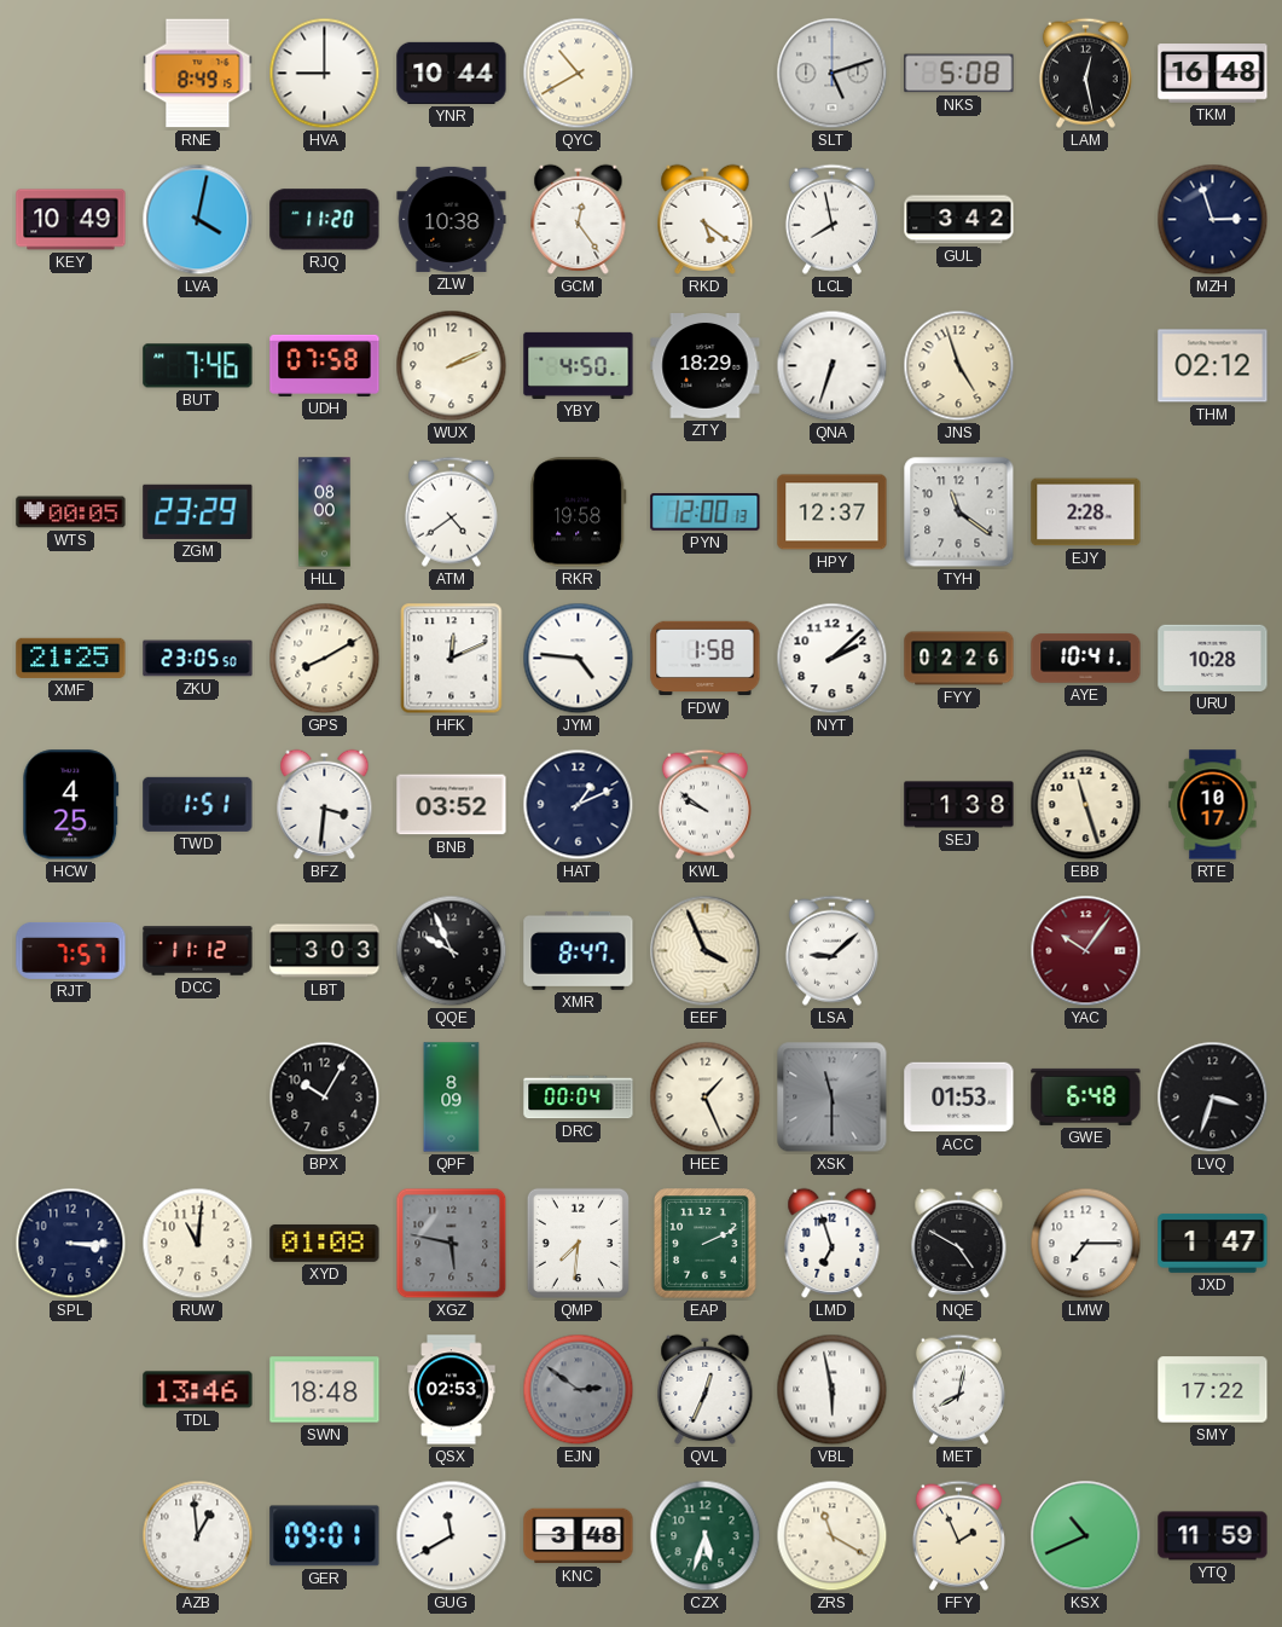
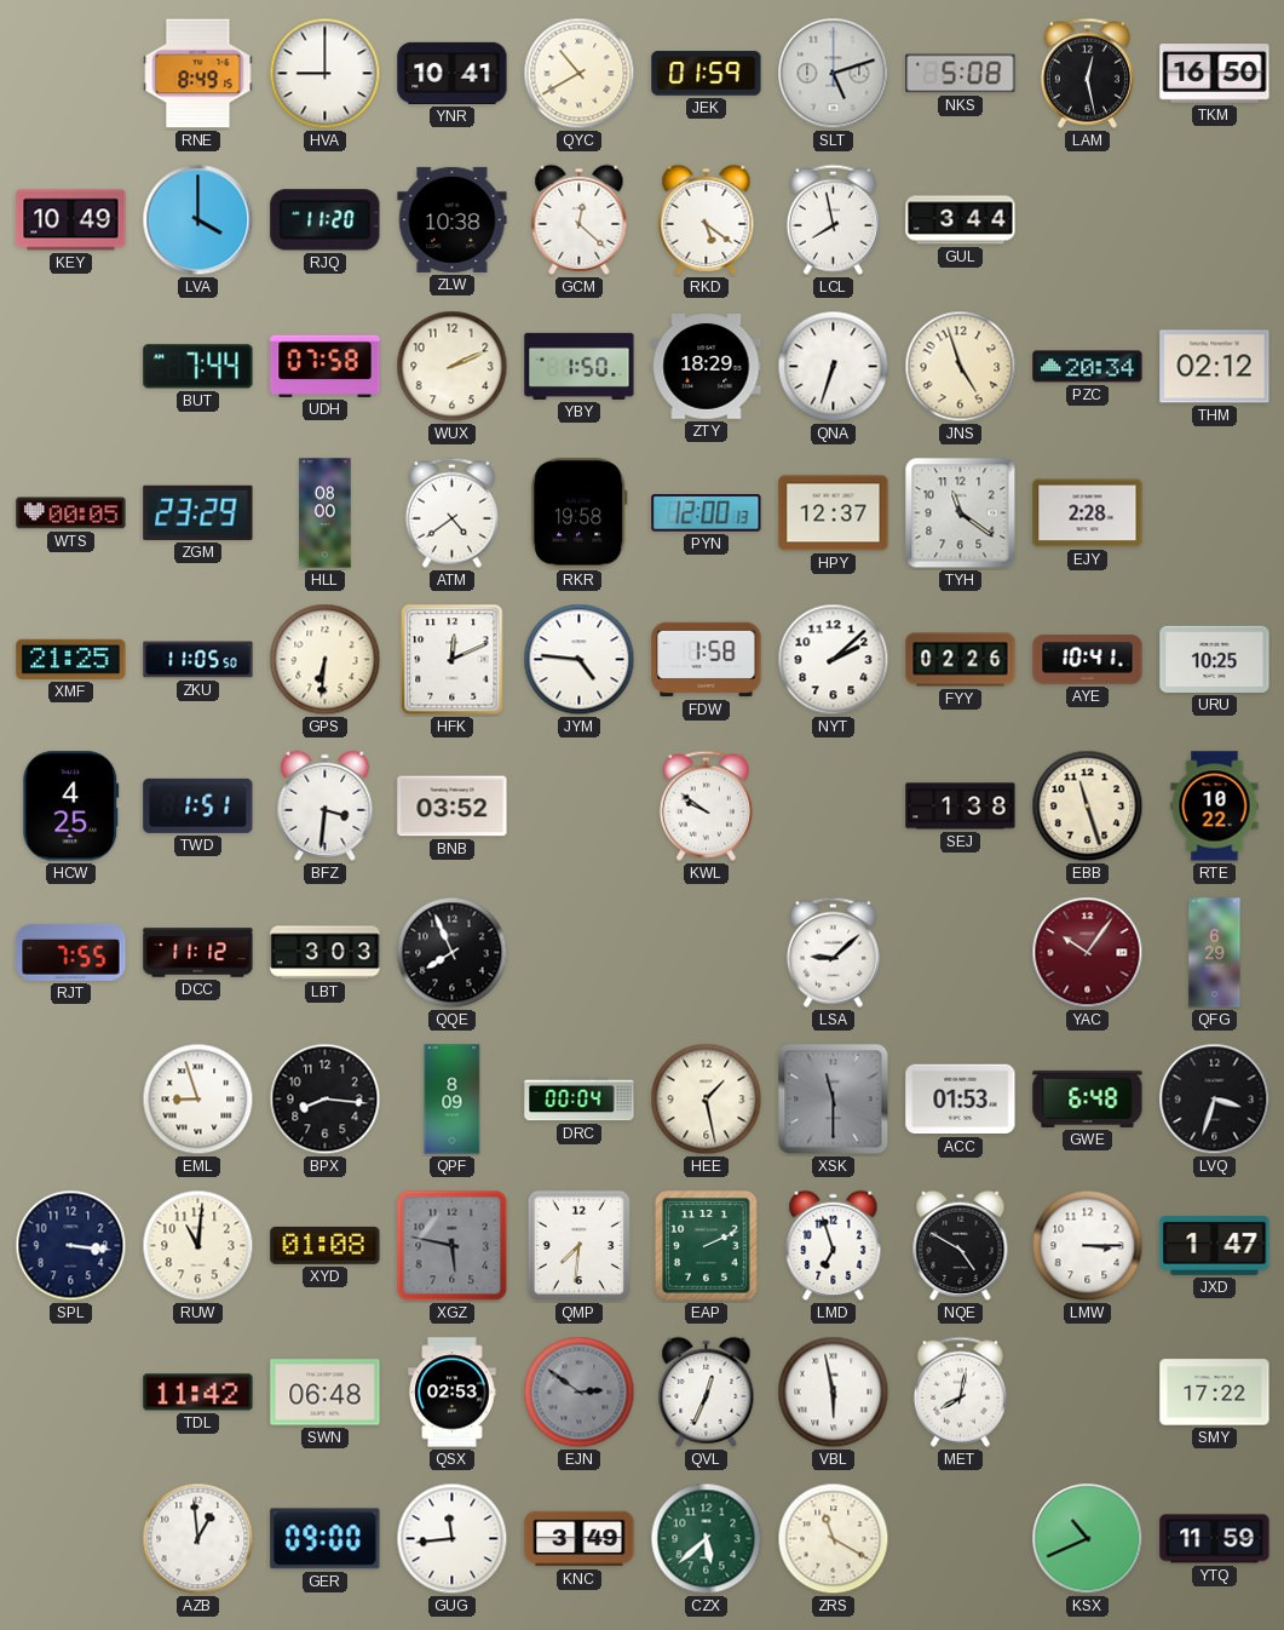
YNR: 10:44 -> 10:41 (453, 73)
JEK: none -> 01:59 (707, 74)
TKM: 16:48 -> 16:50 (1215, 74)
LVA: 4:02 -> 4:00 (198, 220)
GCM: 12:24 -> 12:22 (580, 219)
GUL: 3:42 -> 3:44 (961, 220)
MZH: 2:57 -> none (1213, 220)
BUT: 7:46 -> 7:44 (198, 367)
YBY: 4:50 -> 1:50 (580, 366)
PZC: none -> 20:34 (1088, 367)
ZKU: 23:05 -> 11:05 (198, 660)
GPS: 8:10 -> 6:31 (326, 660)
URU: 10:28 -> 10:25 (1215, 659)
HAT: 1:11 -> none (579, 805)
RTE: 10:17 -> 10:22 (1215, 807)
RJT: 7:57 -> 7:55 (71, 952)
QQE: 9:56 -> 7:56 (453, 953)
XMR: 8:47 -> none (579, 950)
EEF: 3:56 -> none (706, 951)
QFG: none -> 6:29 (1215, 953)
EML: none -> 8:57 (198, 1100)
BPX: 10:05 -> 8:16 (326, 1100)
HEE: 1:26 -> 1:28 (707, 1100)
SPL: 3:15 -> 3:16 (71, 1246)
LMW: 7:15 -> 3:15 (1088, 1246)
TDL: 13:46 -> 11:42 (198, 1393)
SWN: 18:48 -> 06:48 (326, 1393)
GER: 09:01 -> 09:00 (326, 1539)
GUG: 11:40 -> 11:44 (453, 1539)
KNC: 3:48 -> 3:49 (580, 1539)
CZX: 5:33 -> 5:38 (707, 1539)
FFY: 1:56 -> none (958, 1535)
